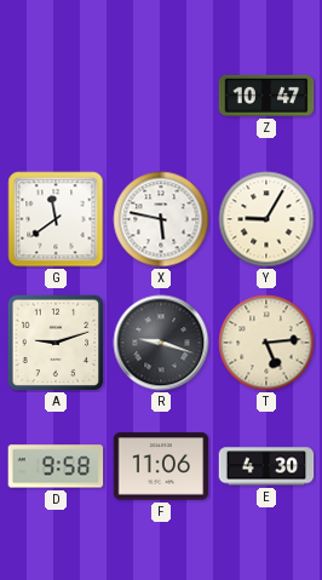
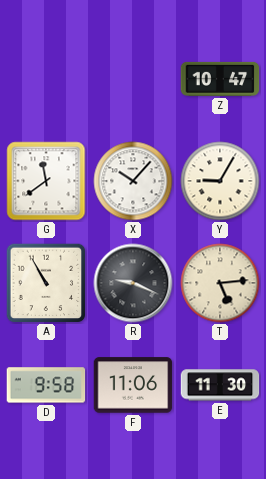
X: 5:47 -> 10:07 (133, 181)
A: 9:12 -> 10:55 (46, 283)
R: 9:18 -> 9:19 (133, 283)
E: 4:30 -> 11:30 (220, 385)
